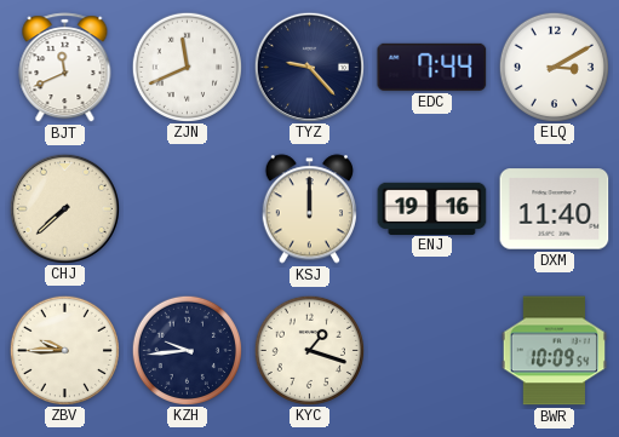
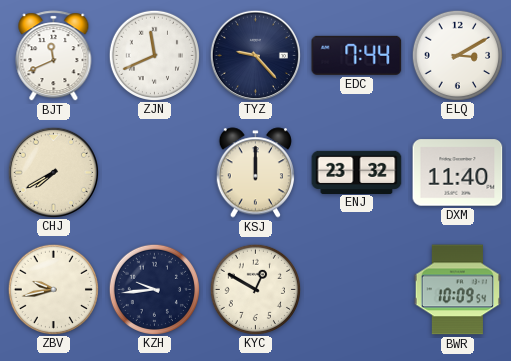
CHJ: 7:38 -> 7:40 (53, 172)
ENJ: 19:16 -> 23:32 (357, 172)
ZBV: 9:45 -> 9:43 (53, 289)
KYC: 1:18 -> 12:50 (255, 289)
